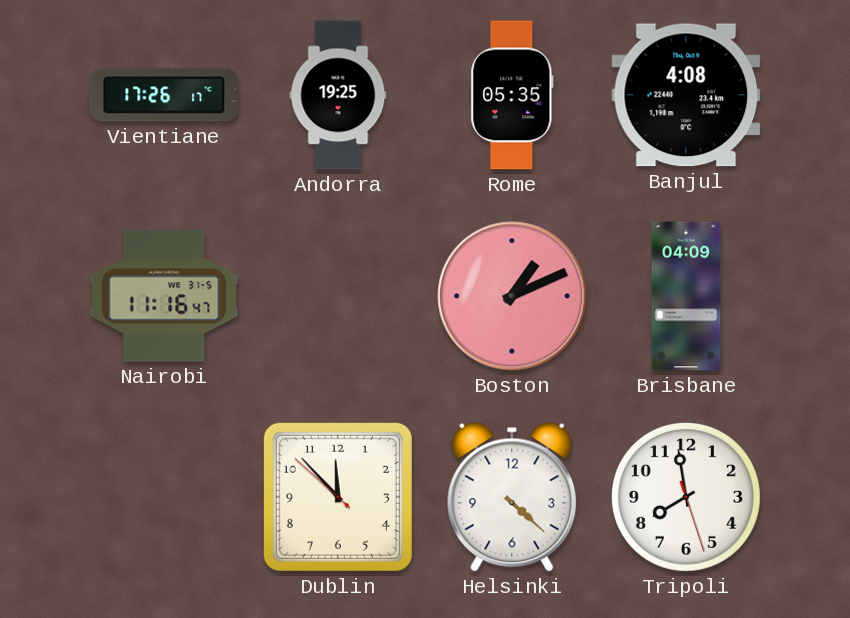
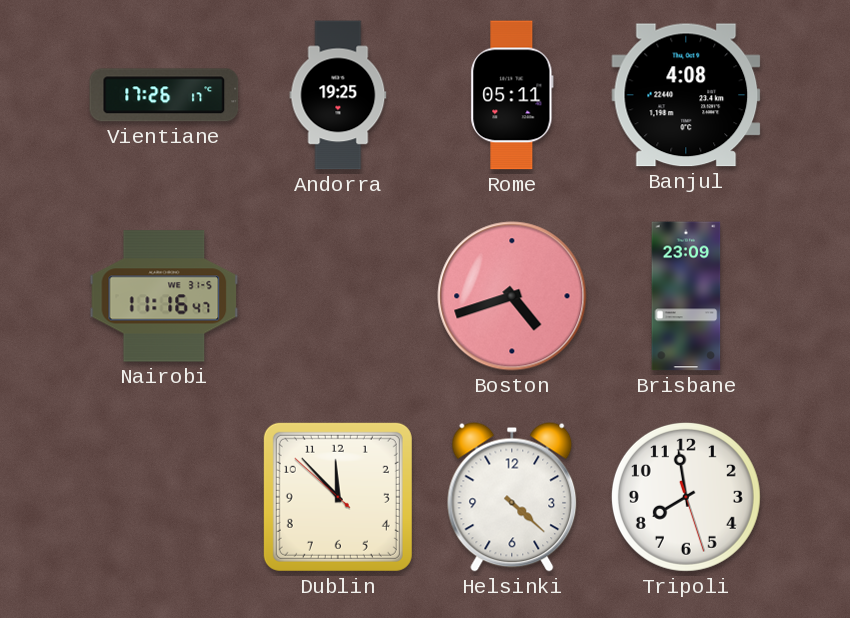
Rome: 05:35 -> 05:11 (512, 95)
Boston: 1:11 -> 4:42 (512, 296)
Brisbane: 04:09 -> 23:09 (686, 296)
